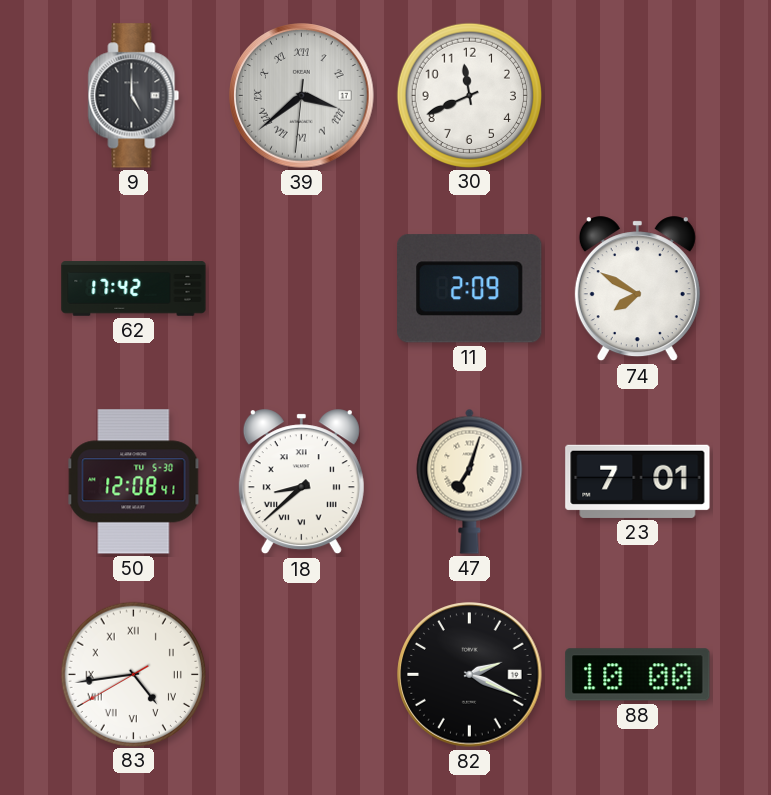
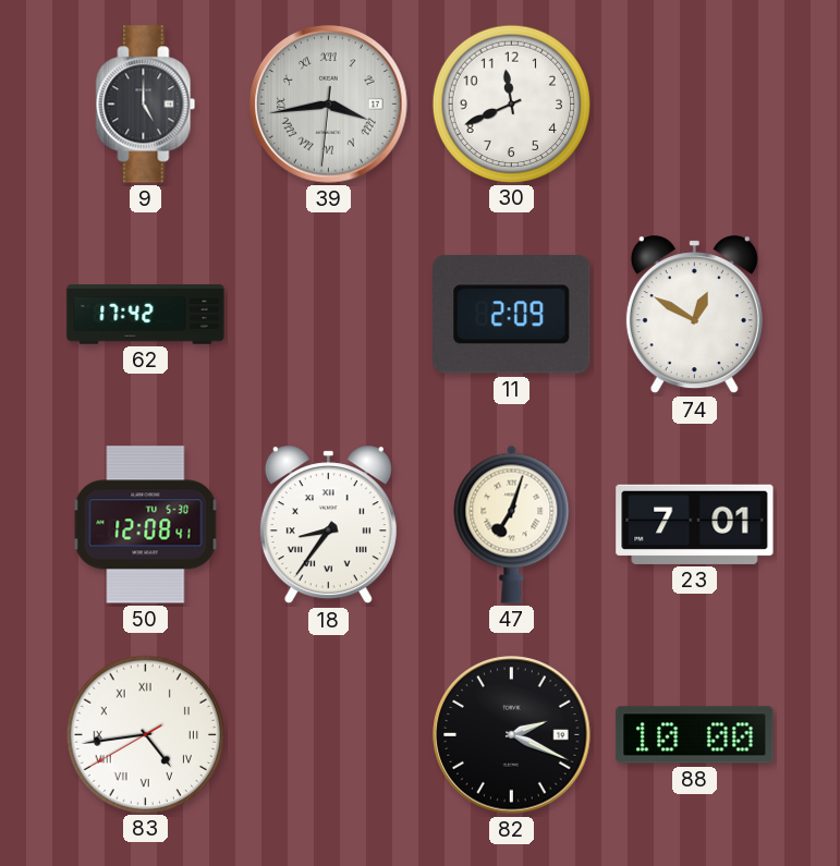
39: 3:38 -> 3:43 (329, 105)
74: 7:50 -> 12:50 (694, 315)
18: 8:38 -> 8:36 (328, 525)
